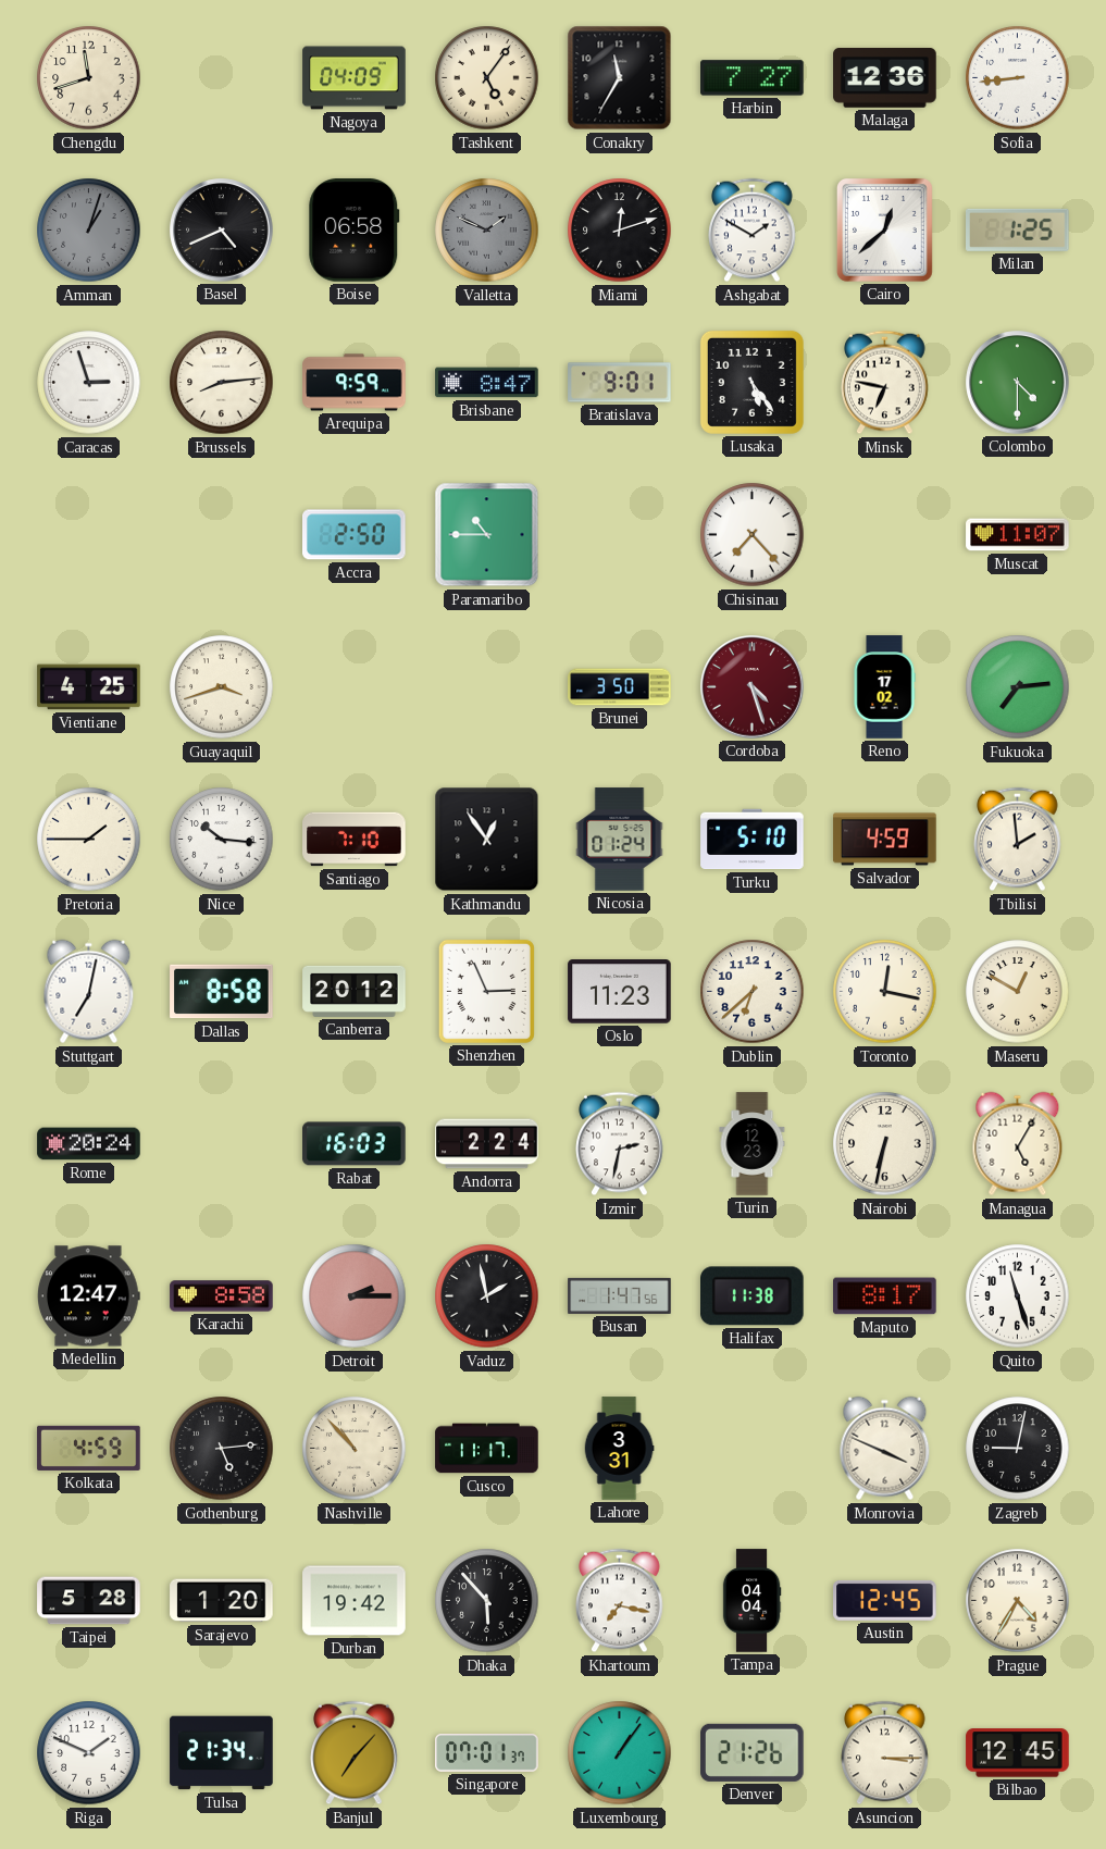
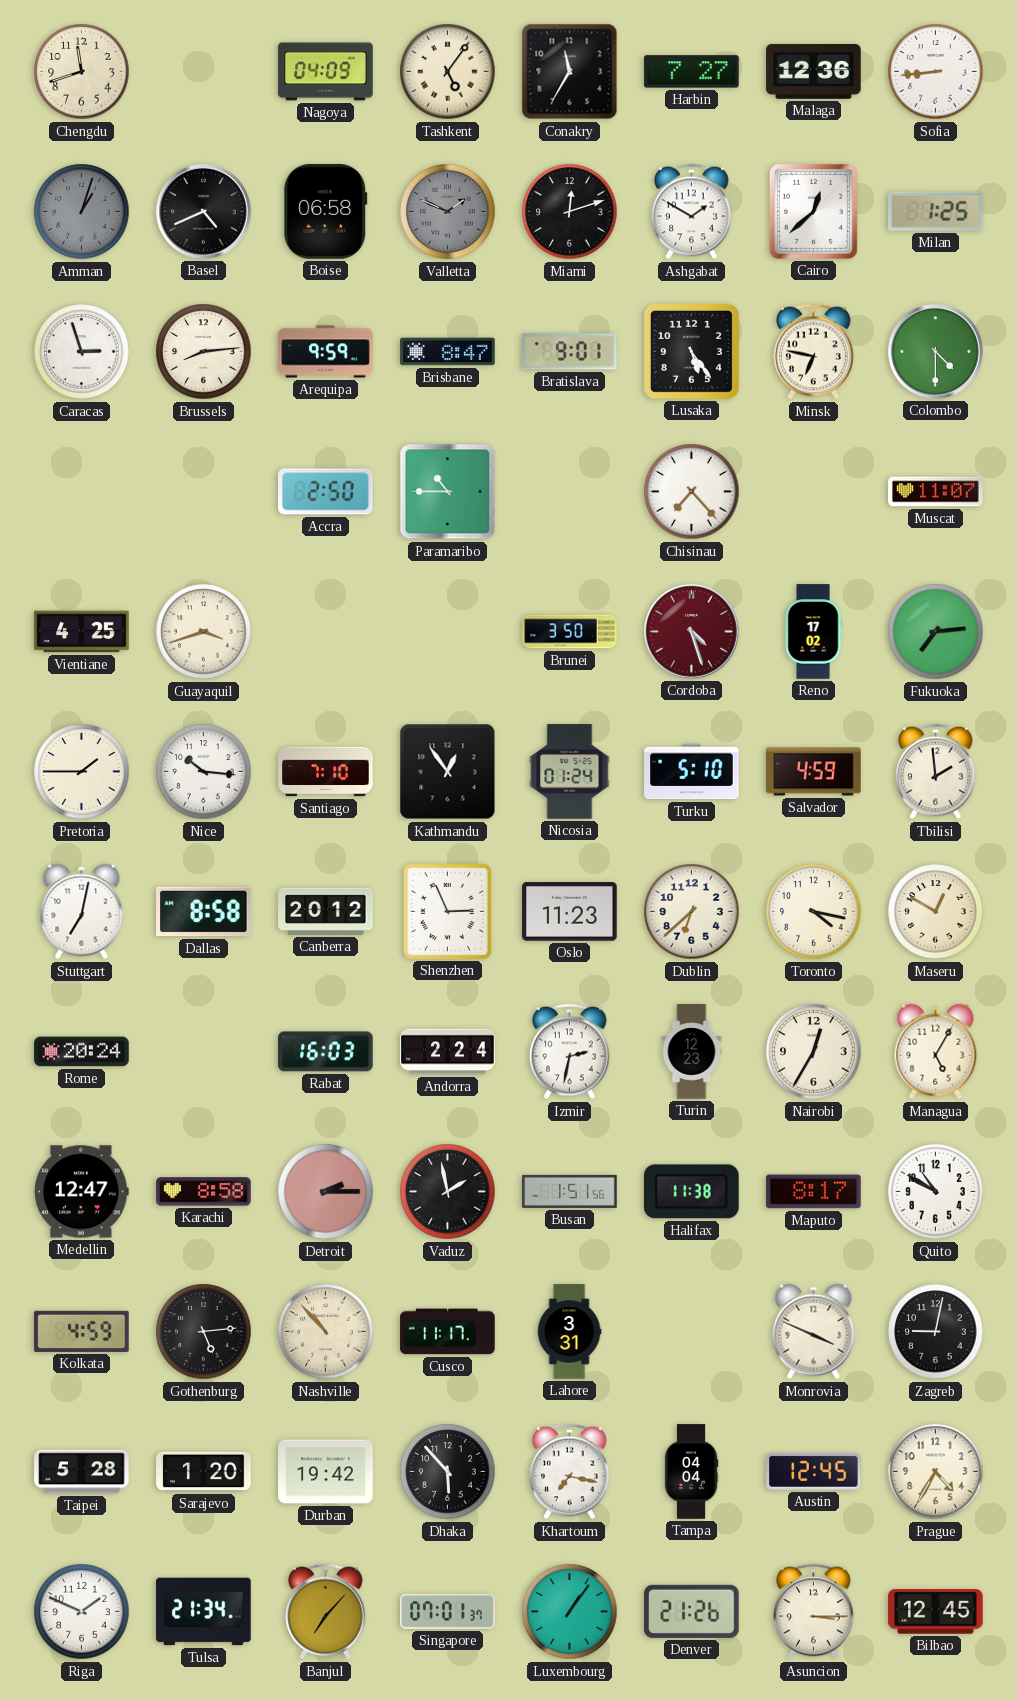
Toronto: 12:17 -> 4:17 (814, 912)
Nairobi: 6:32 -> 12:35 (814, 1052)
Busan: 1:47 -> 1:51 (570, 1191)
Quito: 11:27 -> 10:50 (936, 1192)
